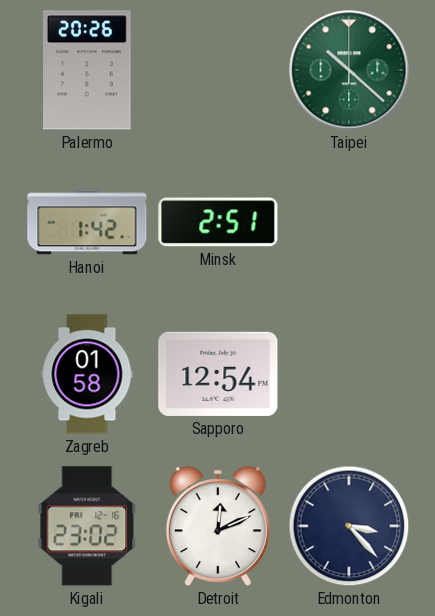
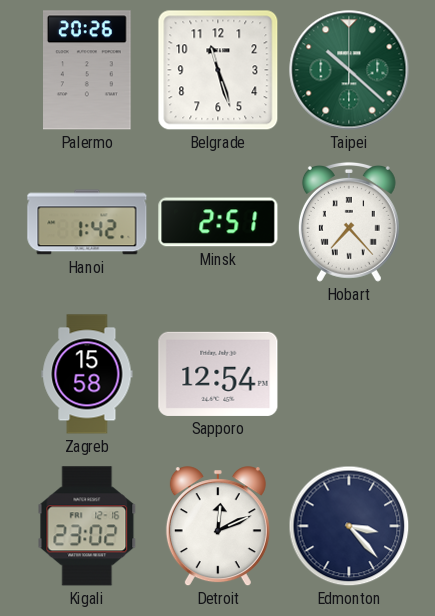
Belgrade: none -> 11:27 (218, 70)
Hobart: none -> 7:23 (349, 222)
Zagreb: 01:58 -> 15:58 (87, 374)
